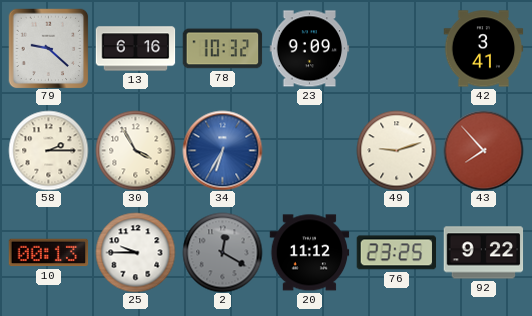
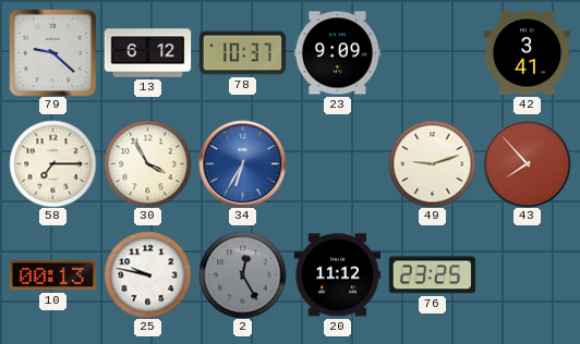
13: 6:16 -> 6:12 (147, 53)
78: 10:32 -> 10:37 (242, 53)
58: 2:15 -> 7:15 (52, 163)
25: 9:45 -> 9:47 (147, 274)
2: 12:20 -> 12:25 (242, 274)
92: 9:22 -> none (483, 253)
